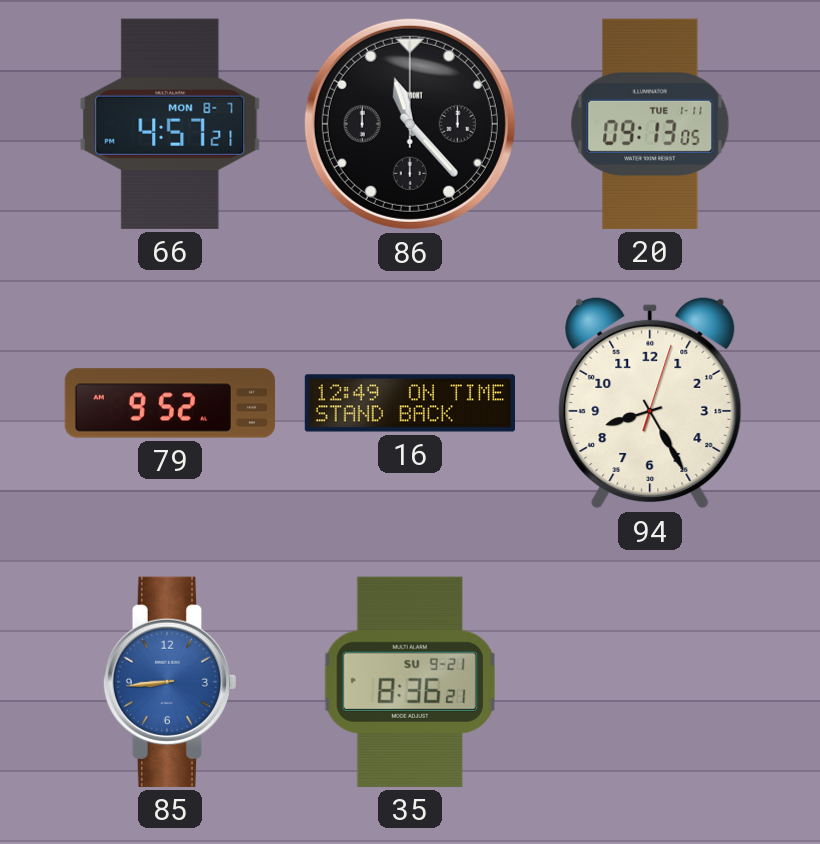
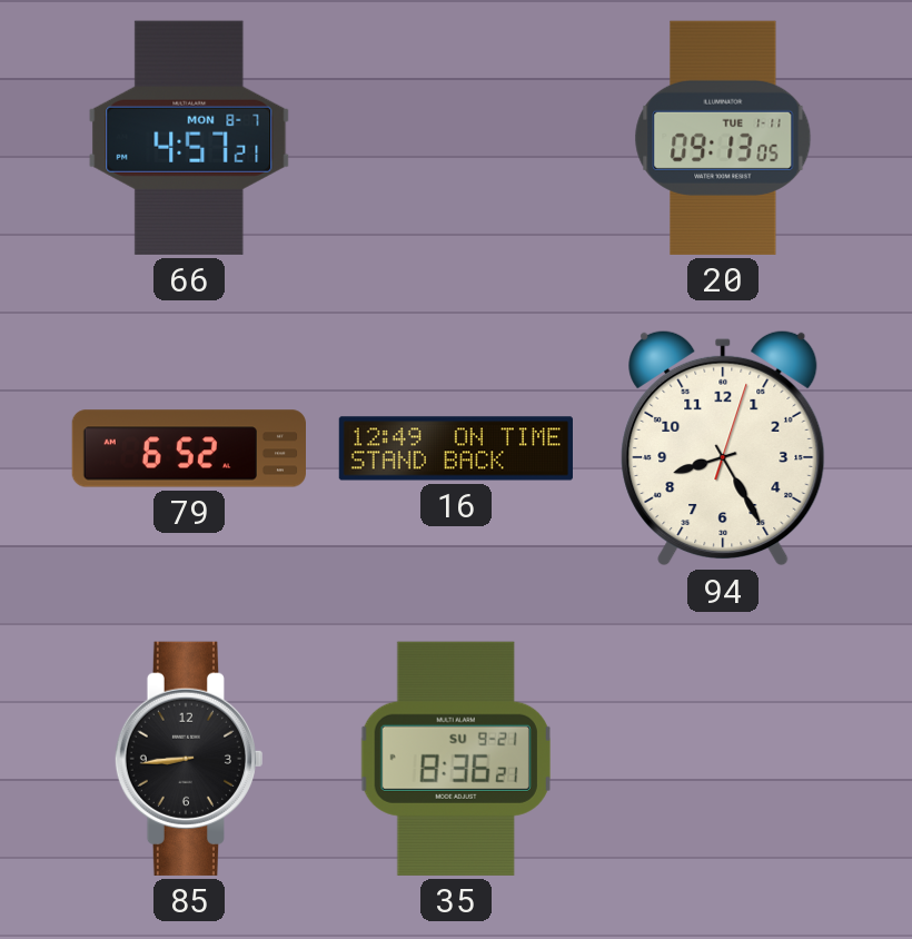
86: 11:23 -> none (410, 124)
79: 9:52 -> 6:52 (188, 448)
85 dial: blue -> black (188, 759)
